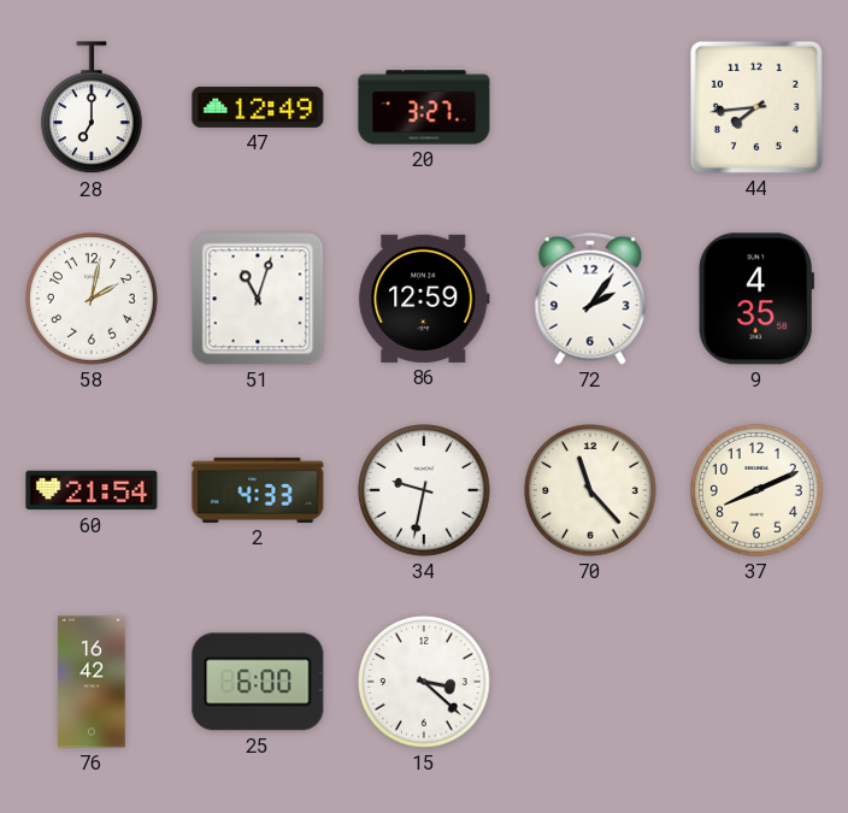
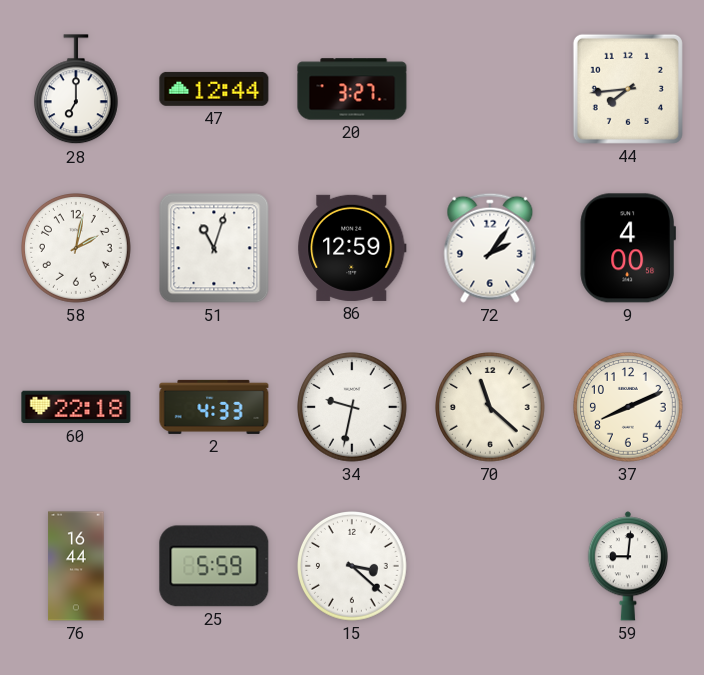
47: 12:49 -> 12:44 (214, 89)
9: 4:35 -> 4:00 (628, 248)
60: 21:54 -> 22:18 (76, 407)
70: 11:23 -> 11:22 (491, 408)
76: 16:42 -> 16:44 (76, 566)
25: 6:00 -> 5:59 (214, 566)
59: none -> 9:01 (627, 566)
